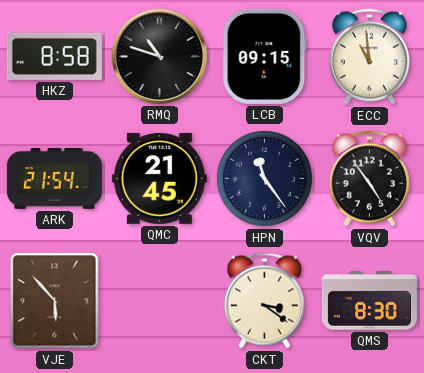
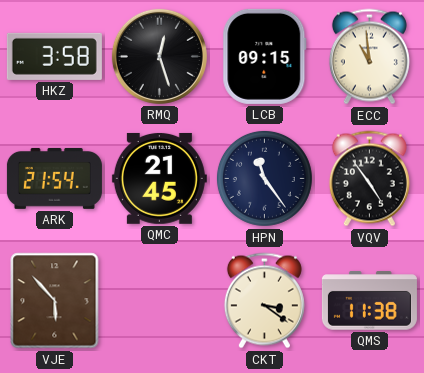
HKZ: 8:58 -> 3:58 (54, 56)
RMQ: 10:48 -> 12:27 (159, 56)
QMS: 8:30 -> 11:38 (369, 301)
